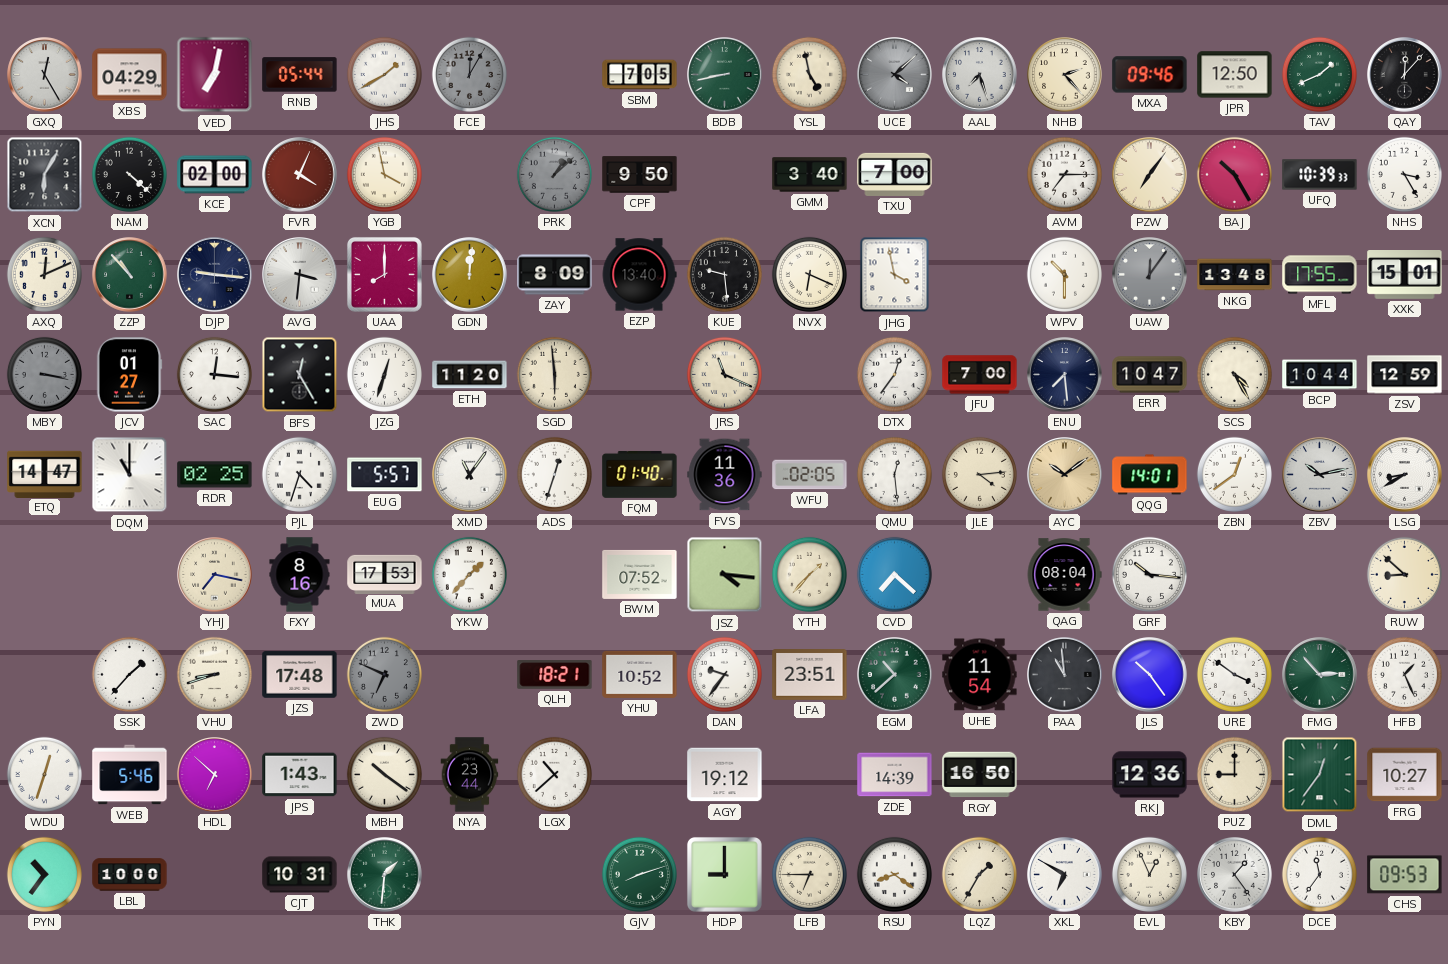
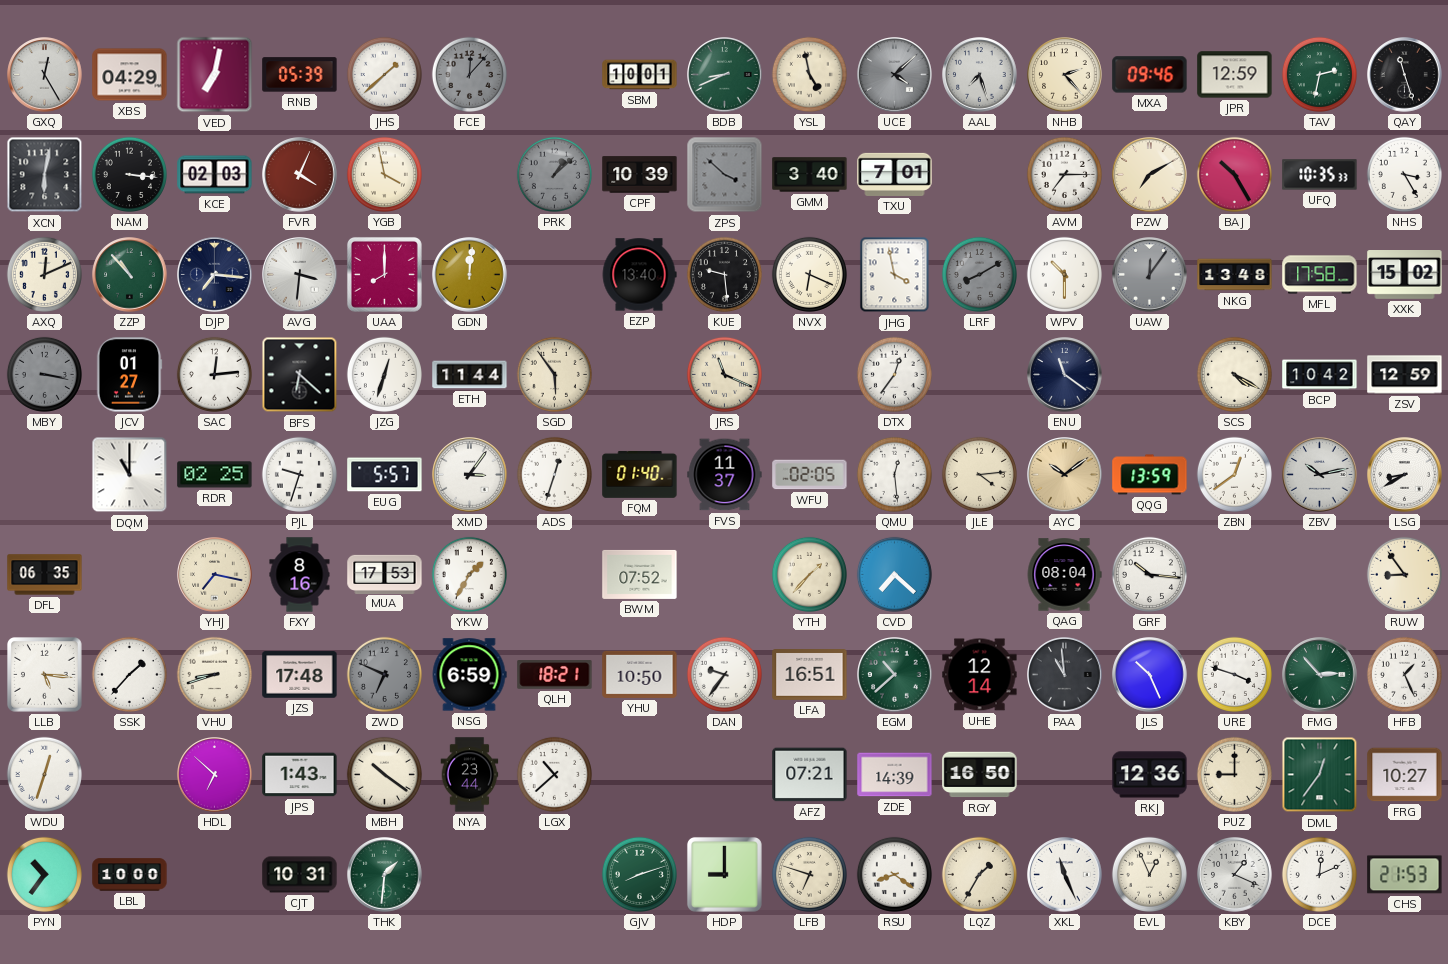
RNB: 05:44 -> 05:39 (300, 75)
JHS: 1:40 -> 1:38 (384, 74)
FCE: 12:05 -> 12:07 (469, 74)
SBM: 7:05 -> 10:01 (640, 75)
BDB: 8:43 -> 8:41 (725, 75)
JPR: 12:50 -> 12:59 (1235, 75)
TAV: 1:41 -> 2:32 (1319, 74)
QAY: 12:07 -> 11:27 (1405, 75)
XCN: 6:05 -> 6:02 (45, 175)
NAM: 4:22 -> 3:16 (129, 174)
KCE: 02:00 -> 02:03 (215, 175)
CPF: 9:50 -> 10:39 (640, 175)
ZPS: none -> 3:52 (725, 175)
TXU: 7:00 -> 7:01 (895, 174)
PZW: 7:06 -> 7:10 (1150, 175)
UFQ: 10:39 -> 10:35 (1320, 175)
DJP: 9:16 -> 7:16 (215, 275)
ZAY: 8:09 -> none (555, 275)
LRF: none -> 8:10 (979, 274)
MFL: 17:55 -> 17:58 (1320, 275)
XXK: 15:01 -> 15:02 (1405, 275)
SAC: 12:16 -> 12:14 (214, 374)
BFS: 12:25 -> 6:22 (300, 375)
ETH: 11:20 -> 11:44 (470, 375)
SGD: 5:59 -> 5:54 (554, 374)
JFU: 7:00 -> none (980, 375)
ENU: 7:29 -> 11:21 (1065, 375)
ERR: 10:47 -> none (1150, 375)
SCS: 4:25 -> 4:20 (1234, 374)
BCP: 10:44 -> 10:42 (1320, 375)
ETQ: 14:47 -> none (45, 474)
PJL: 4:33 -> 9:33 (299, 474)
XMD: 11:06 -> 3:06 (470, 475)
FVS: 11:36 -> 11:37 (725, 475)
QQG: 14:01 -> 13:59 (1150, 475)
DFL: none -> 06:35 (45, 575)
YKW: 1:37 -> 1:35 (469, 574)
JSZ: 4:16 -> none (725, 575)
RUW: 8:52 -> 8:54 (1404, 574)
LLB: none -> 5:16 (45, 675)
NSG: none -> 6:59 (469, 675)
YHU: 10:52 -> 10:50 (640, 674)
LFA: 23:51 -> 16:51 (810, 675)
UHE: 11:54 -> 12:14 (980, 675)
JLS: 10:24 -> 10:26 (1150, 675)
URE: 3:51 -> 3:48 (1234, 674)
WEB: 5:46 -> none (130, 775)
AGY: 19:12 -> none (725, 775)
AFZ: none -> 07:21 (810, 775)
LFB: 6:45 -> 6:48 (809, 874)
XKL: 6:50 -> 11:26 (1065, 875)
KBY: 1:24 -> 1:19 (1235, 875)
DCE: 11:36 -> 12:11 (1319, 874)
CHS: 09:53 -> 21:53 (1405, 875)
